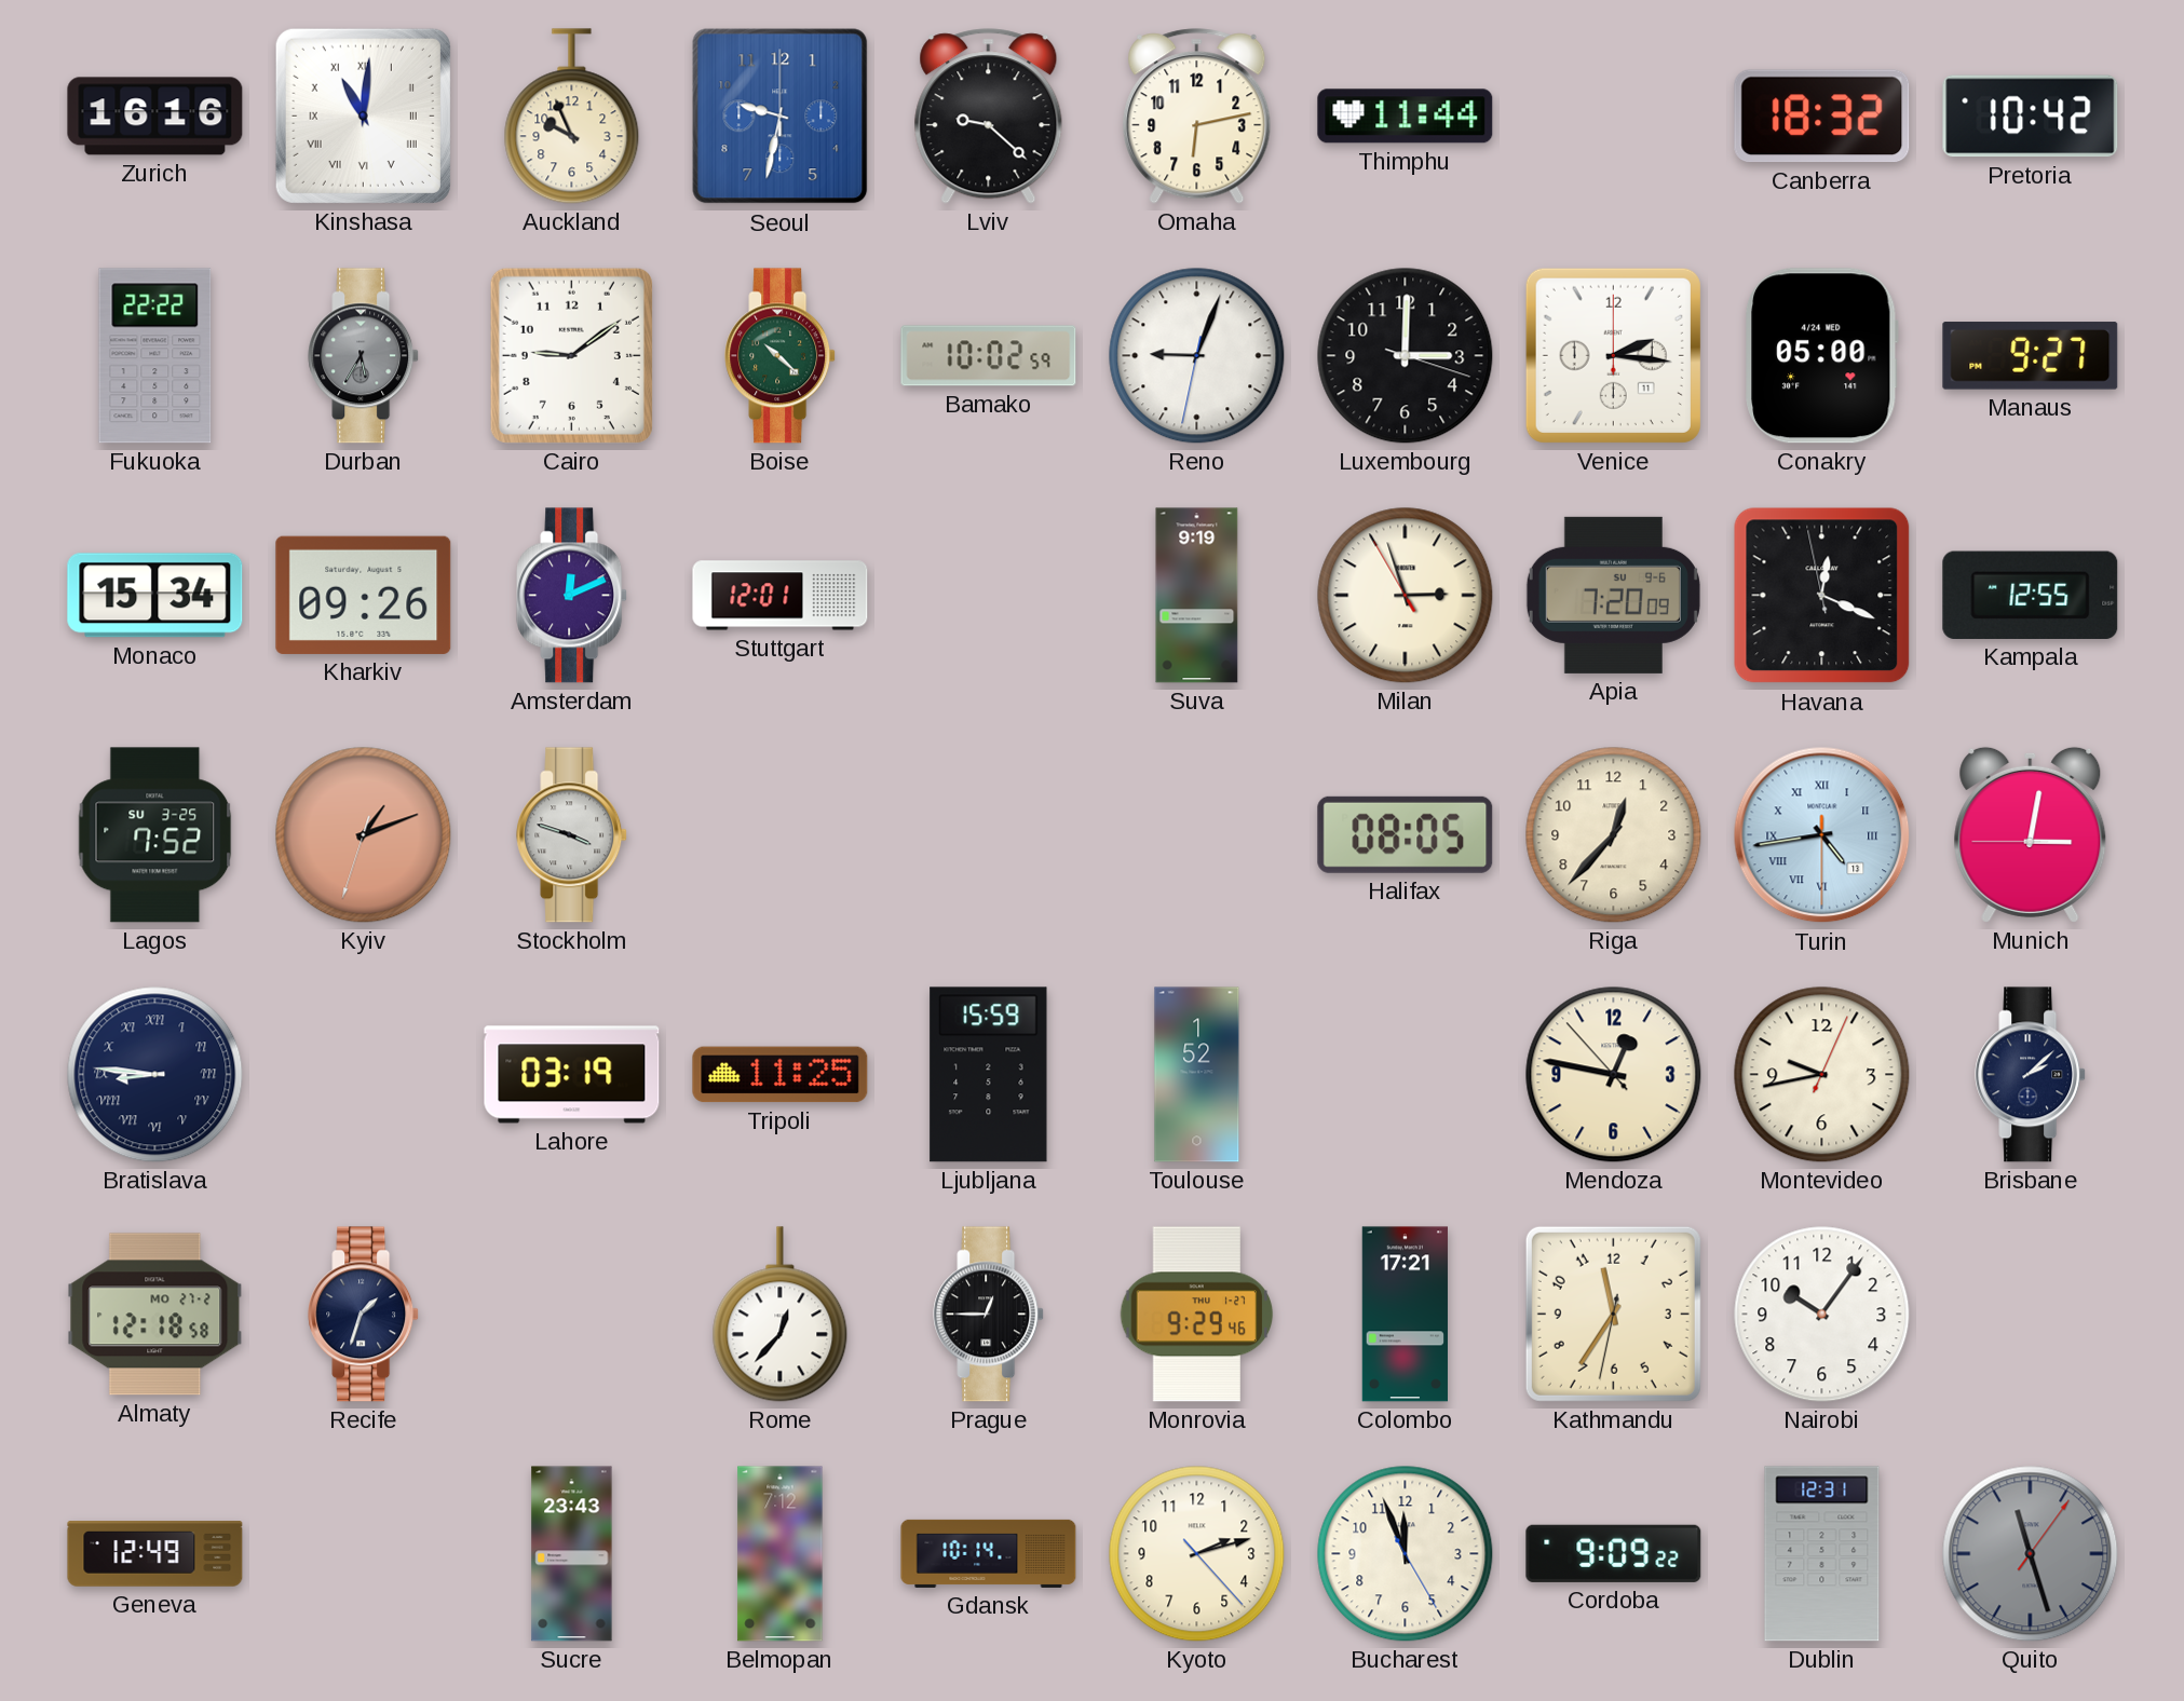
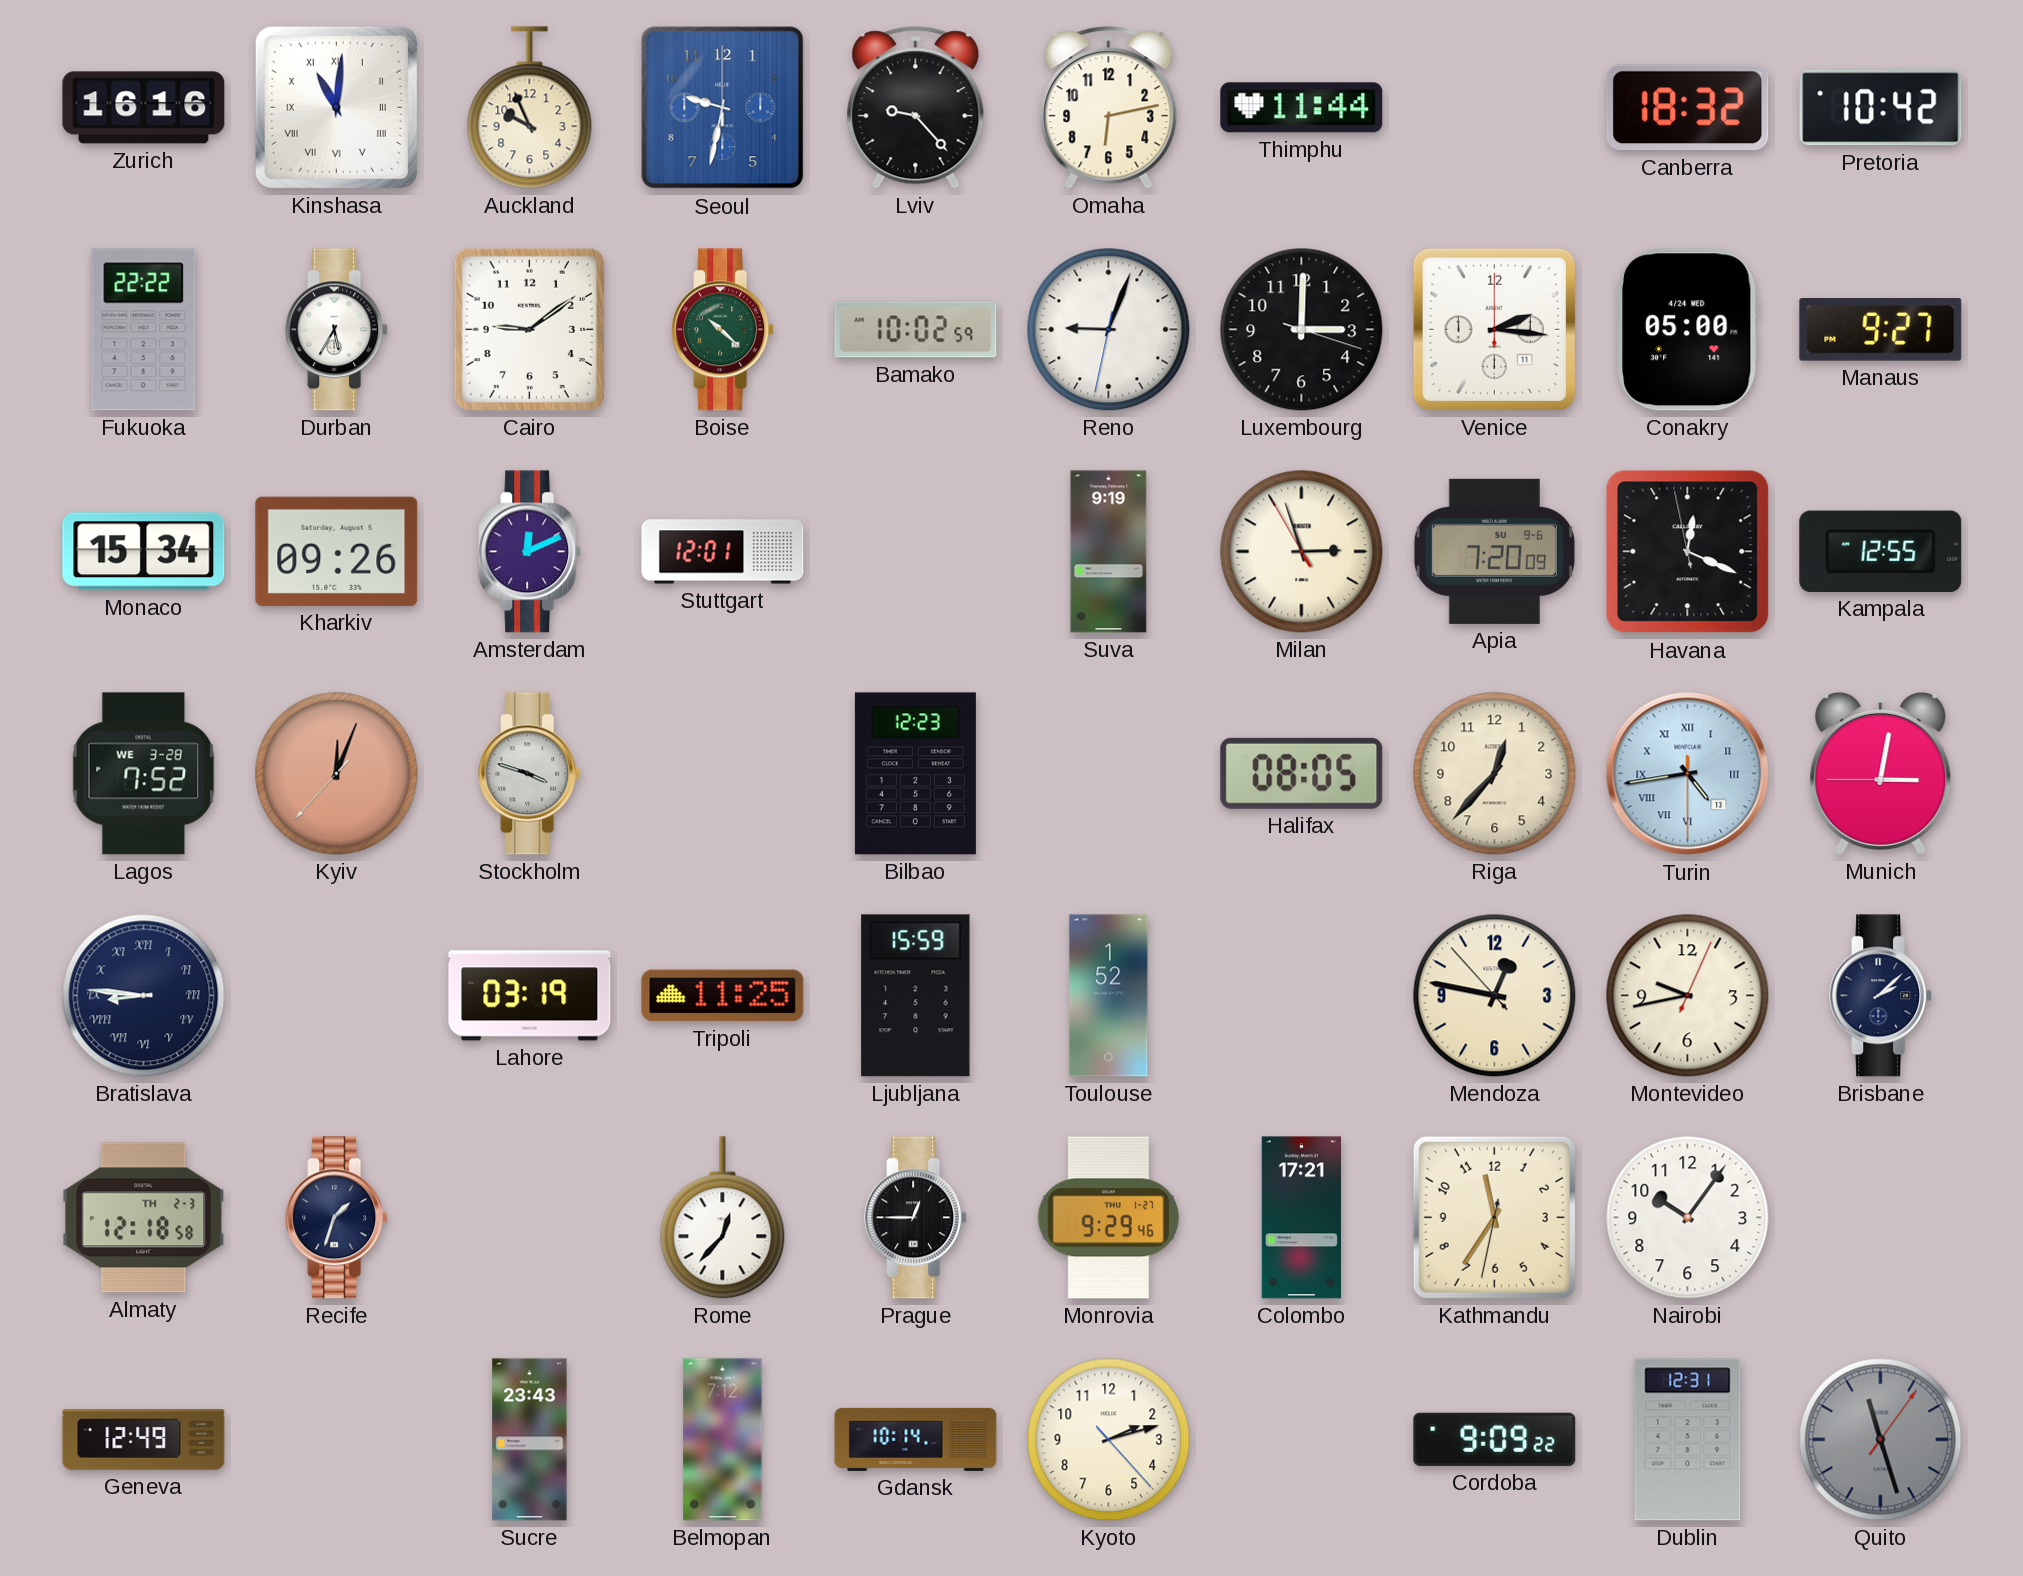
Lviv: 9:22 -> 9:23 (916, 108)
Durban dial: grey -> white (337, 330)
Lagos date: SU 3-25 -> WE 3-28 (144, 774)
Kyiv: 1:11 -> 12:03 (337, 774)
Bilbao: none -> 12:23 (915, 774)
Almaty date: MO 27-2 -> TH 2-3 (144, 1218)
Bucharest: 11:56 -> none (1406, 1554)
